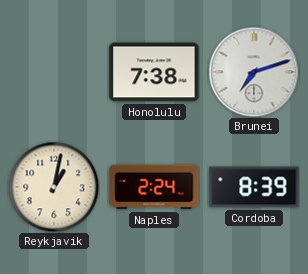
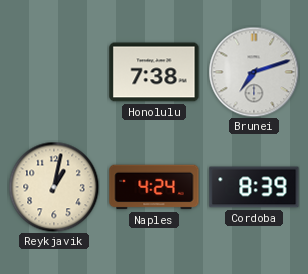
Naples: 2:24 -> 4:24 (154, 187)
